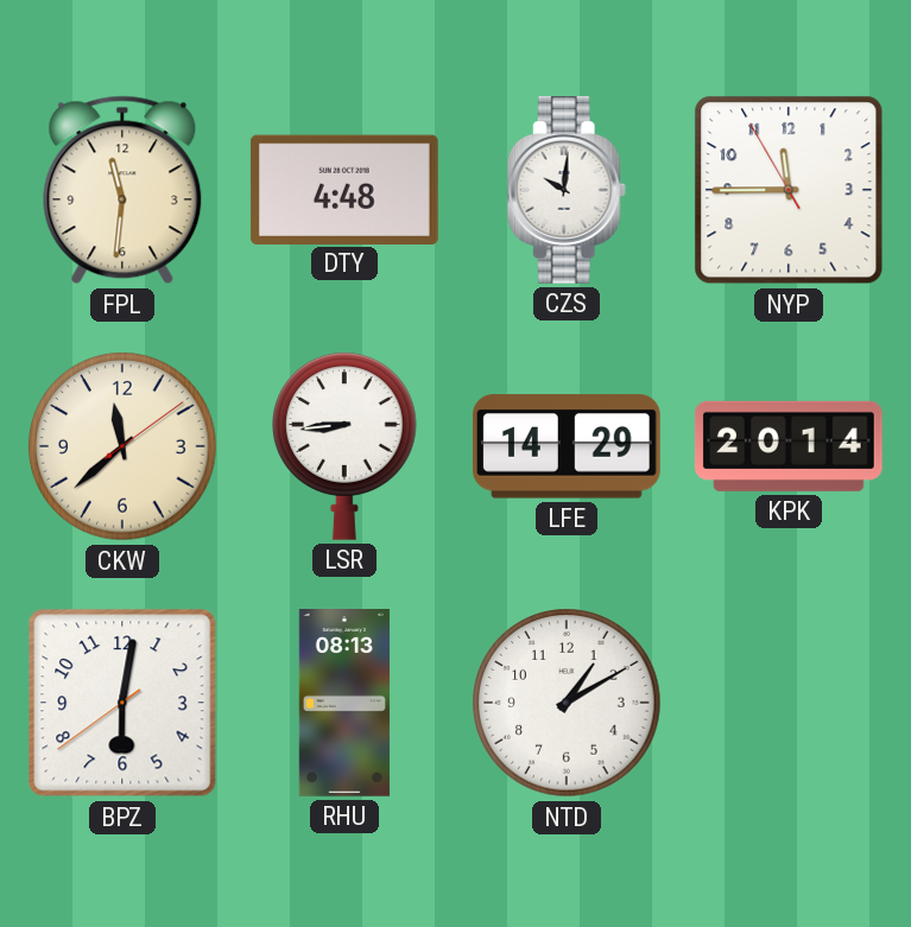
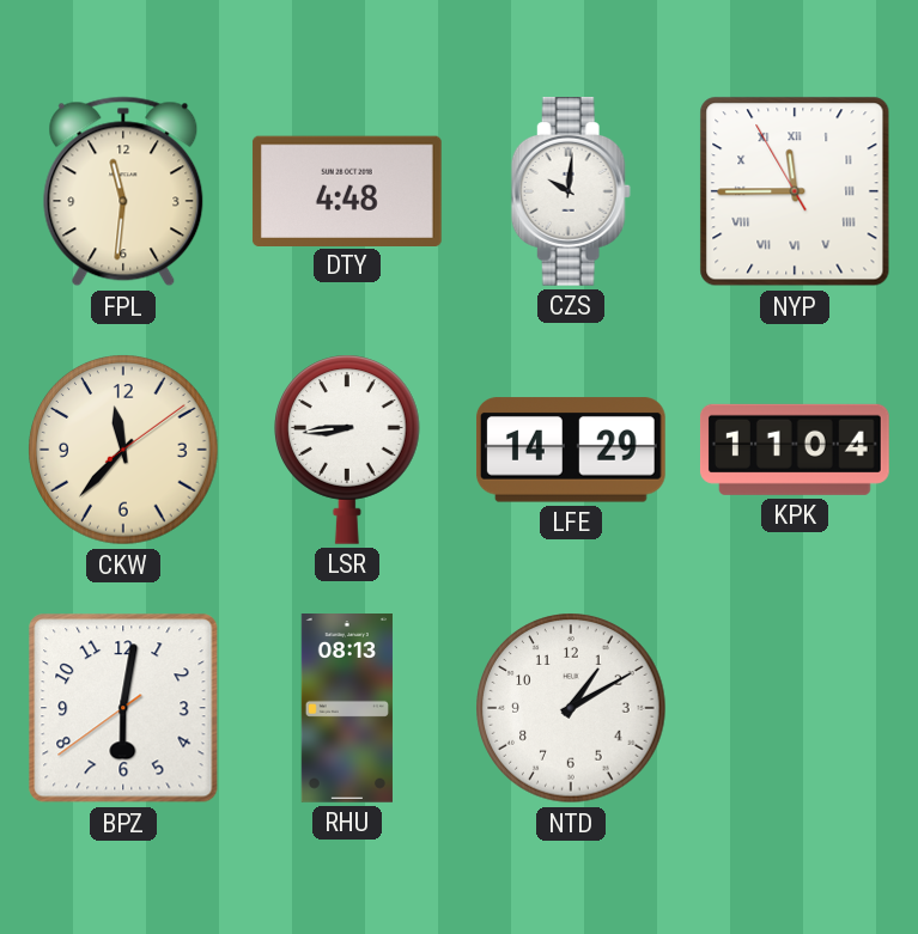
NYP numerals: Arabic -> Roman (795, 191)
CKW: 11:38 -> 11:37 (123, 450)
KPK: 20:14 -> 11:04 (795, 450)
